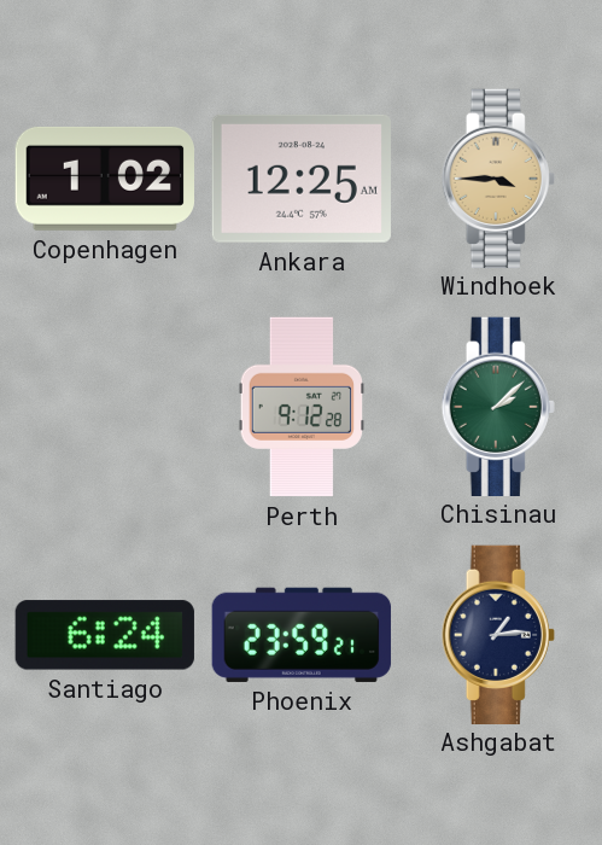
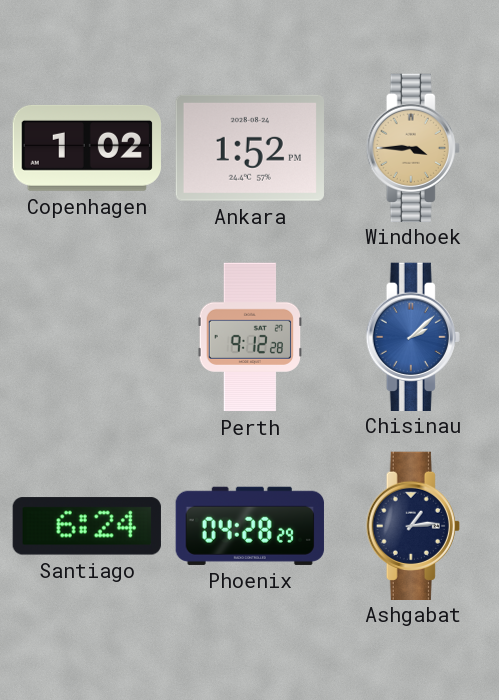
Ankara: 12:25 -> 1:52 (250, 148)
Chisinau dial: green -> blue (413, 336)
Phoenix: 23:59 -> 04:28 (250, 526)
